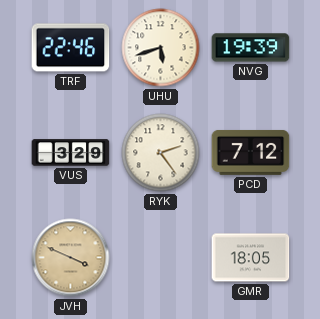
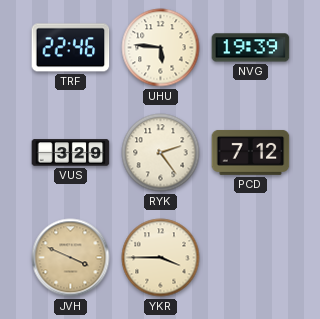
UHU: 5:42 -> 5:46 (161, 48)
YKR: none -> 3:45 (161, 258)
GMR: 18:05 -> none (251, 258)
